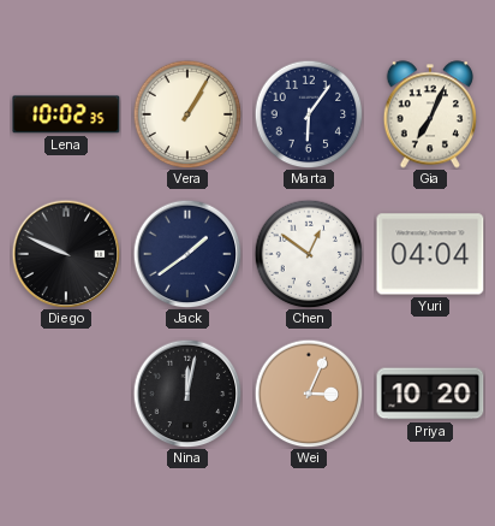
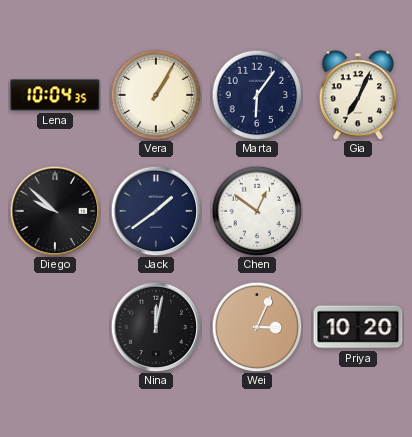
Lena: 10:02 -> 10:04 (55, 95)
Diego: 9:49 -> 9:52 (55, 211)
Yuri: 04:04 -> none (430, 254)
